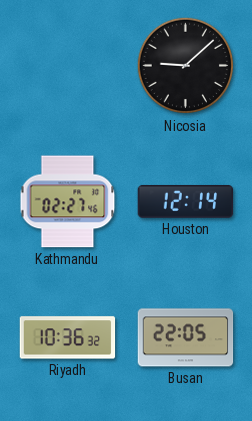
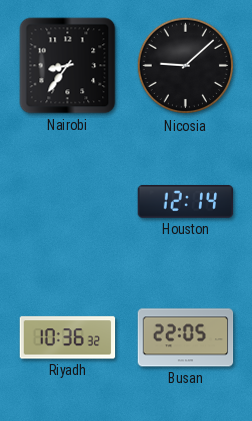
Nairobi: none -> 8:36 (68, 66)
Kathmandu: 02:27 -> none (68, 202)
